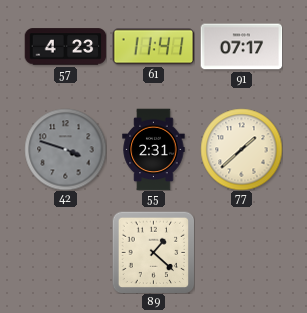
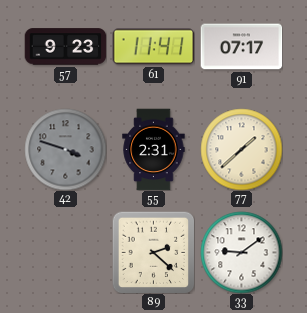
57: 4:23 -> 9:23 (65, 47)
89: 1:22 -> 2:22 (153, 252)
33: none -> 9:09 (241, 252)
